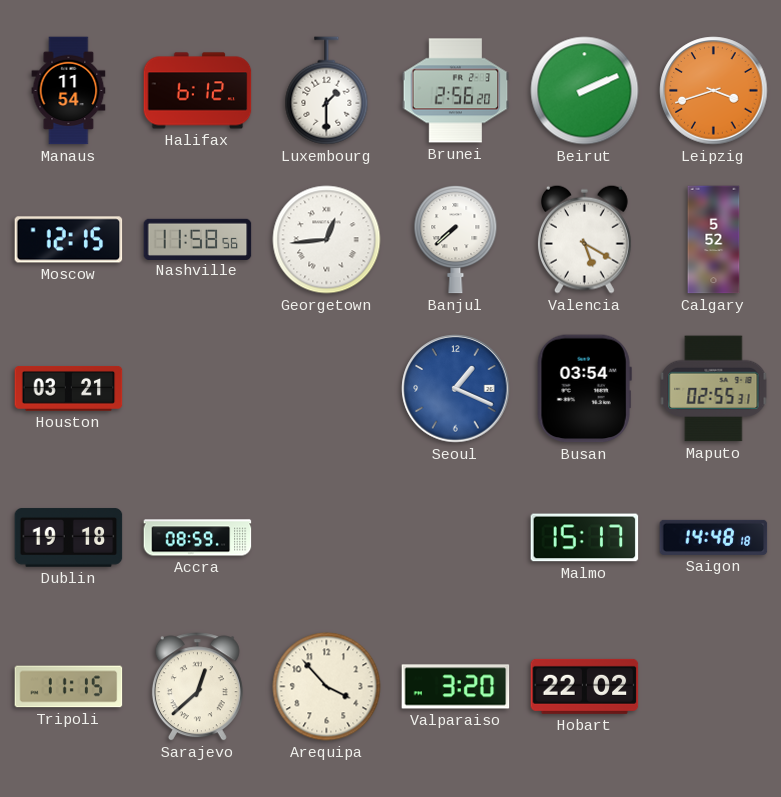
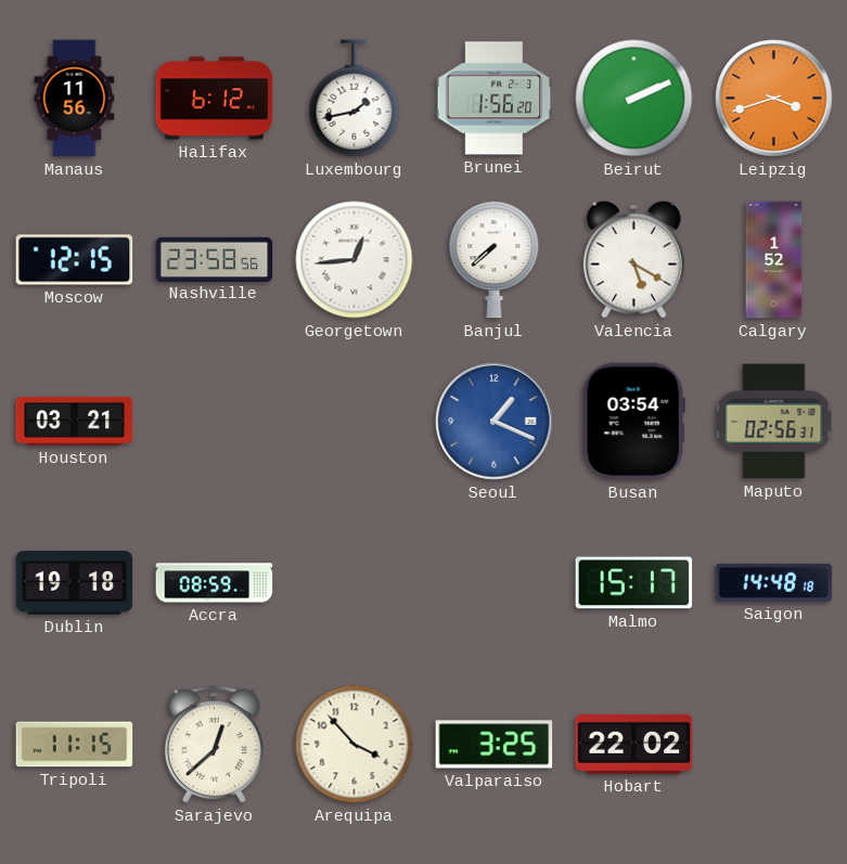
Manaus: 11:54 -> 11:56 (75, 99)
Luxembourg: 1:30 -> 1:43 (355, 99)
Brunei: 2:56 -> 1:56 (495, 99)
Nashville: 11:58 -> 23:58 (215, 259)
Calgary: 5:52 -> 1:52 (774, 260)
Maputo: 02:55 -> 02:56 (774, 422)
Valparaiso: 3:20 -> 3:25 (495, 745)
